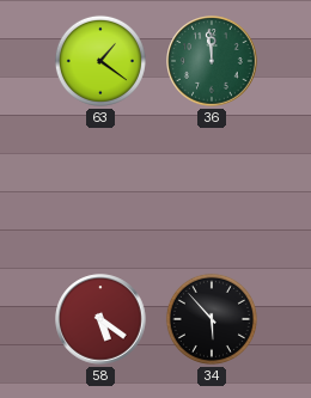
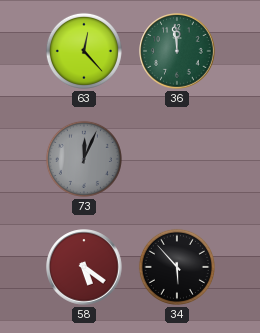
63: 1:21 -> 12:23 (84, 51)
73: none -> 12:04 (84, 159)
